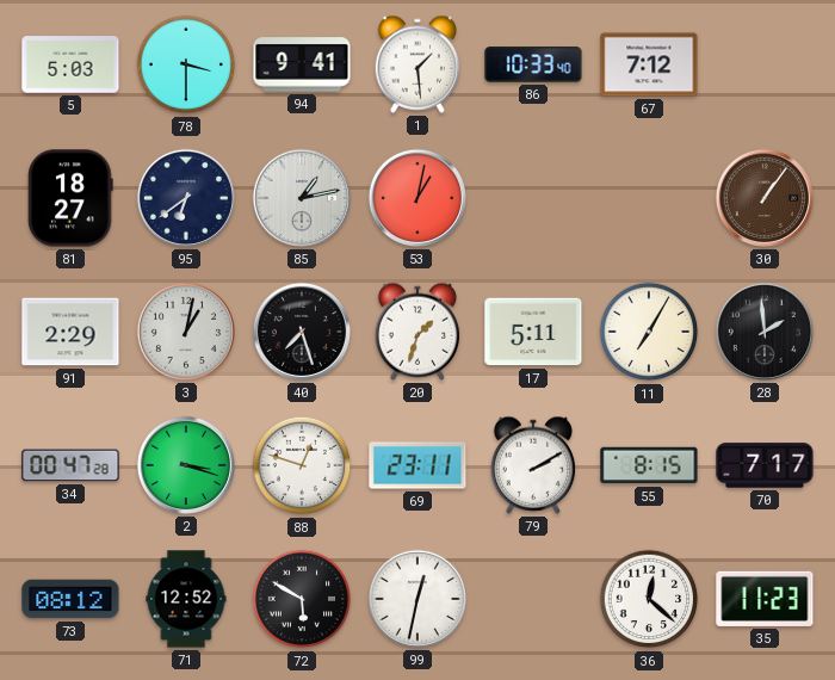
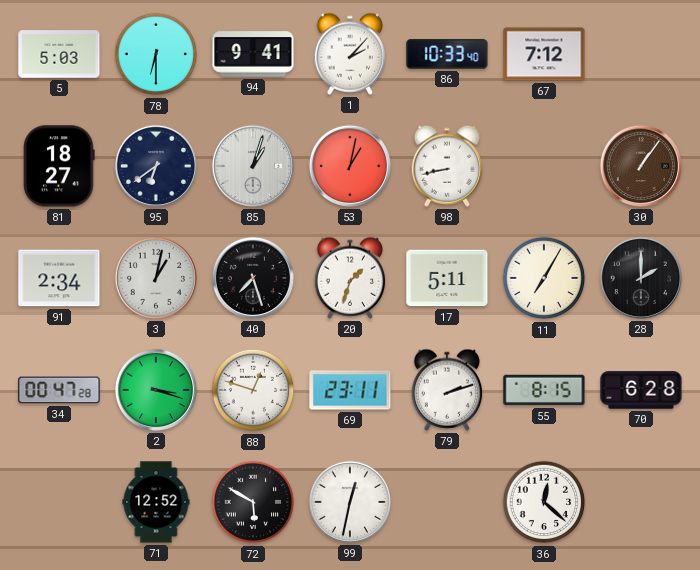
78: 3:30 -> 6:30 (156, 54)
1: 1:29 -> 2:07 (350, 54)
85: 1:13 -> 1:03 (253, 166)
98: none -> 8:43 (447, 166)
91: 2:29 -> 2:34 (59, 278)
28: 1:59 -> 2:00 (641, 278)
79: 2:10 -> 2:12 (447, 390)
70: 7:17 -> 6:28 (641, 390)
73: 08:12 -> none (70, 599)
35: 11:23 -> none (765, 599)
